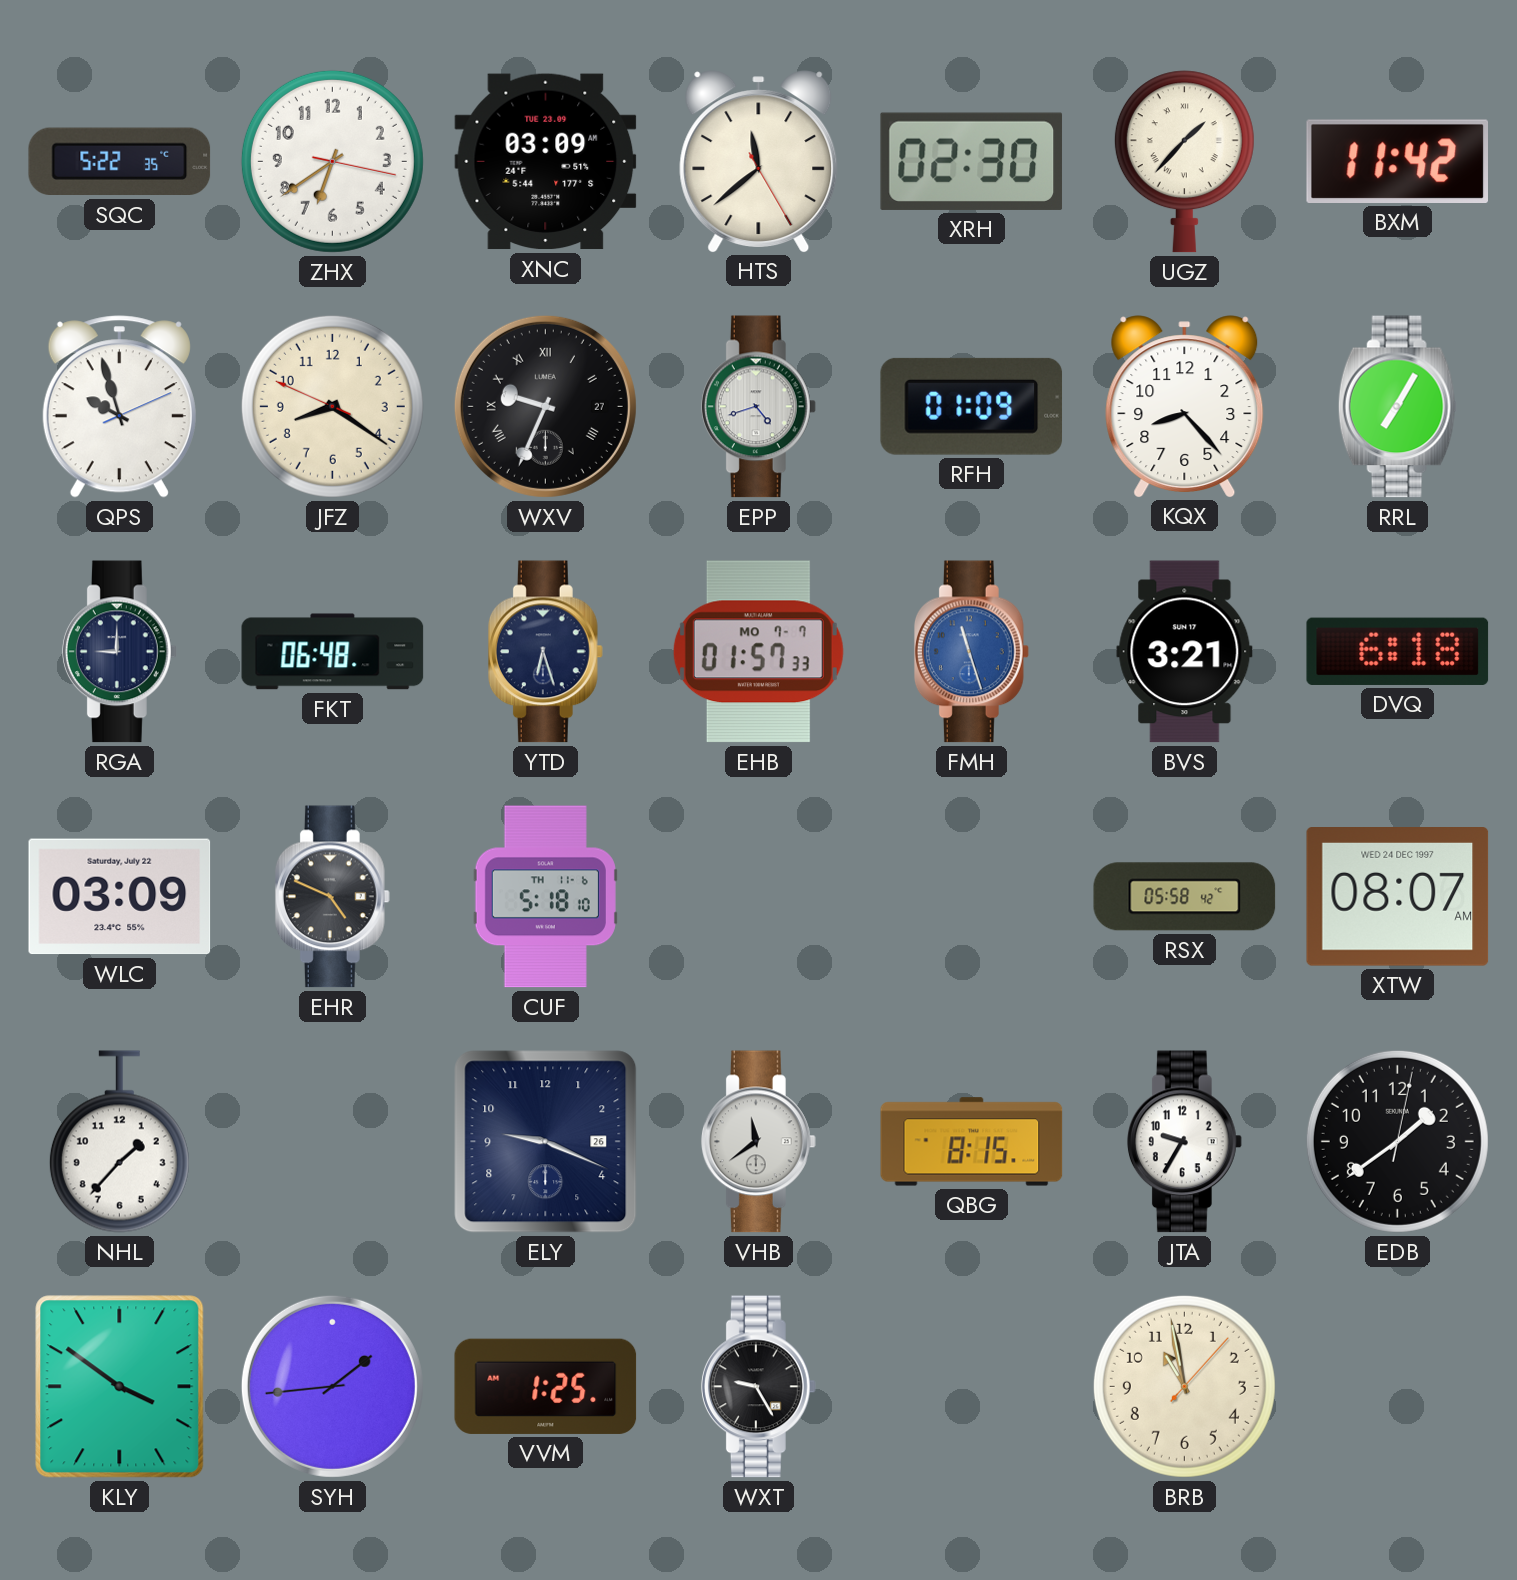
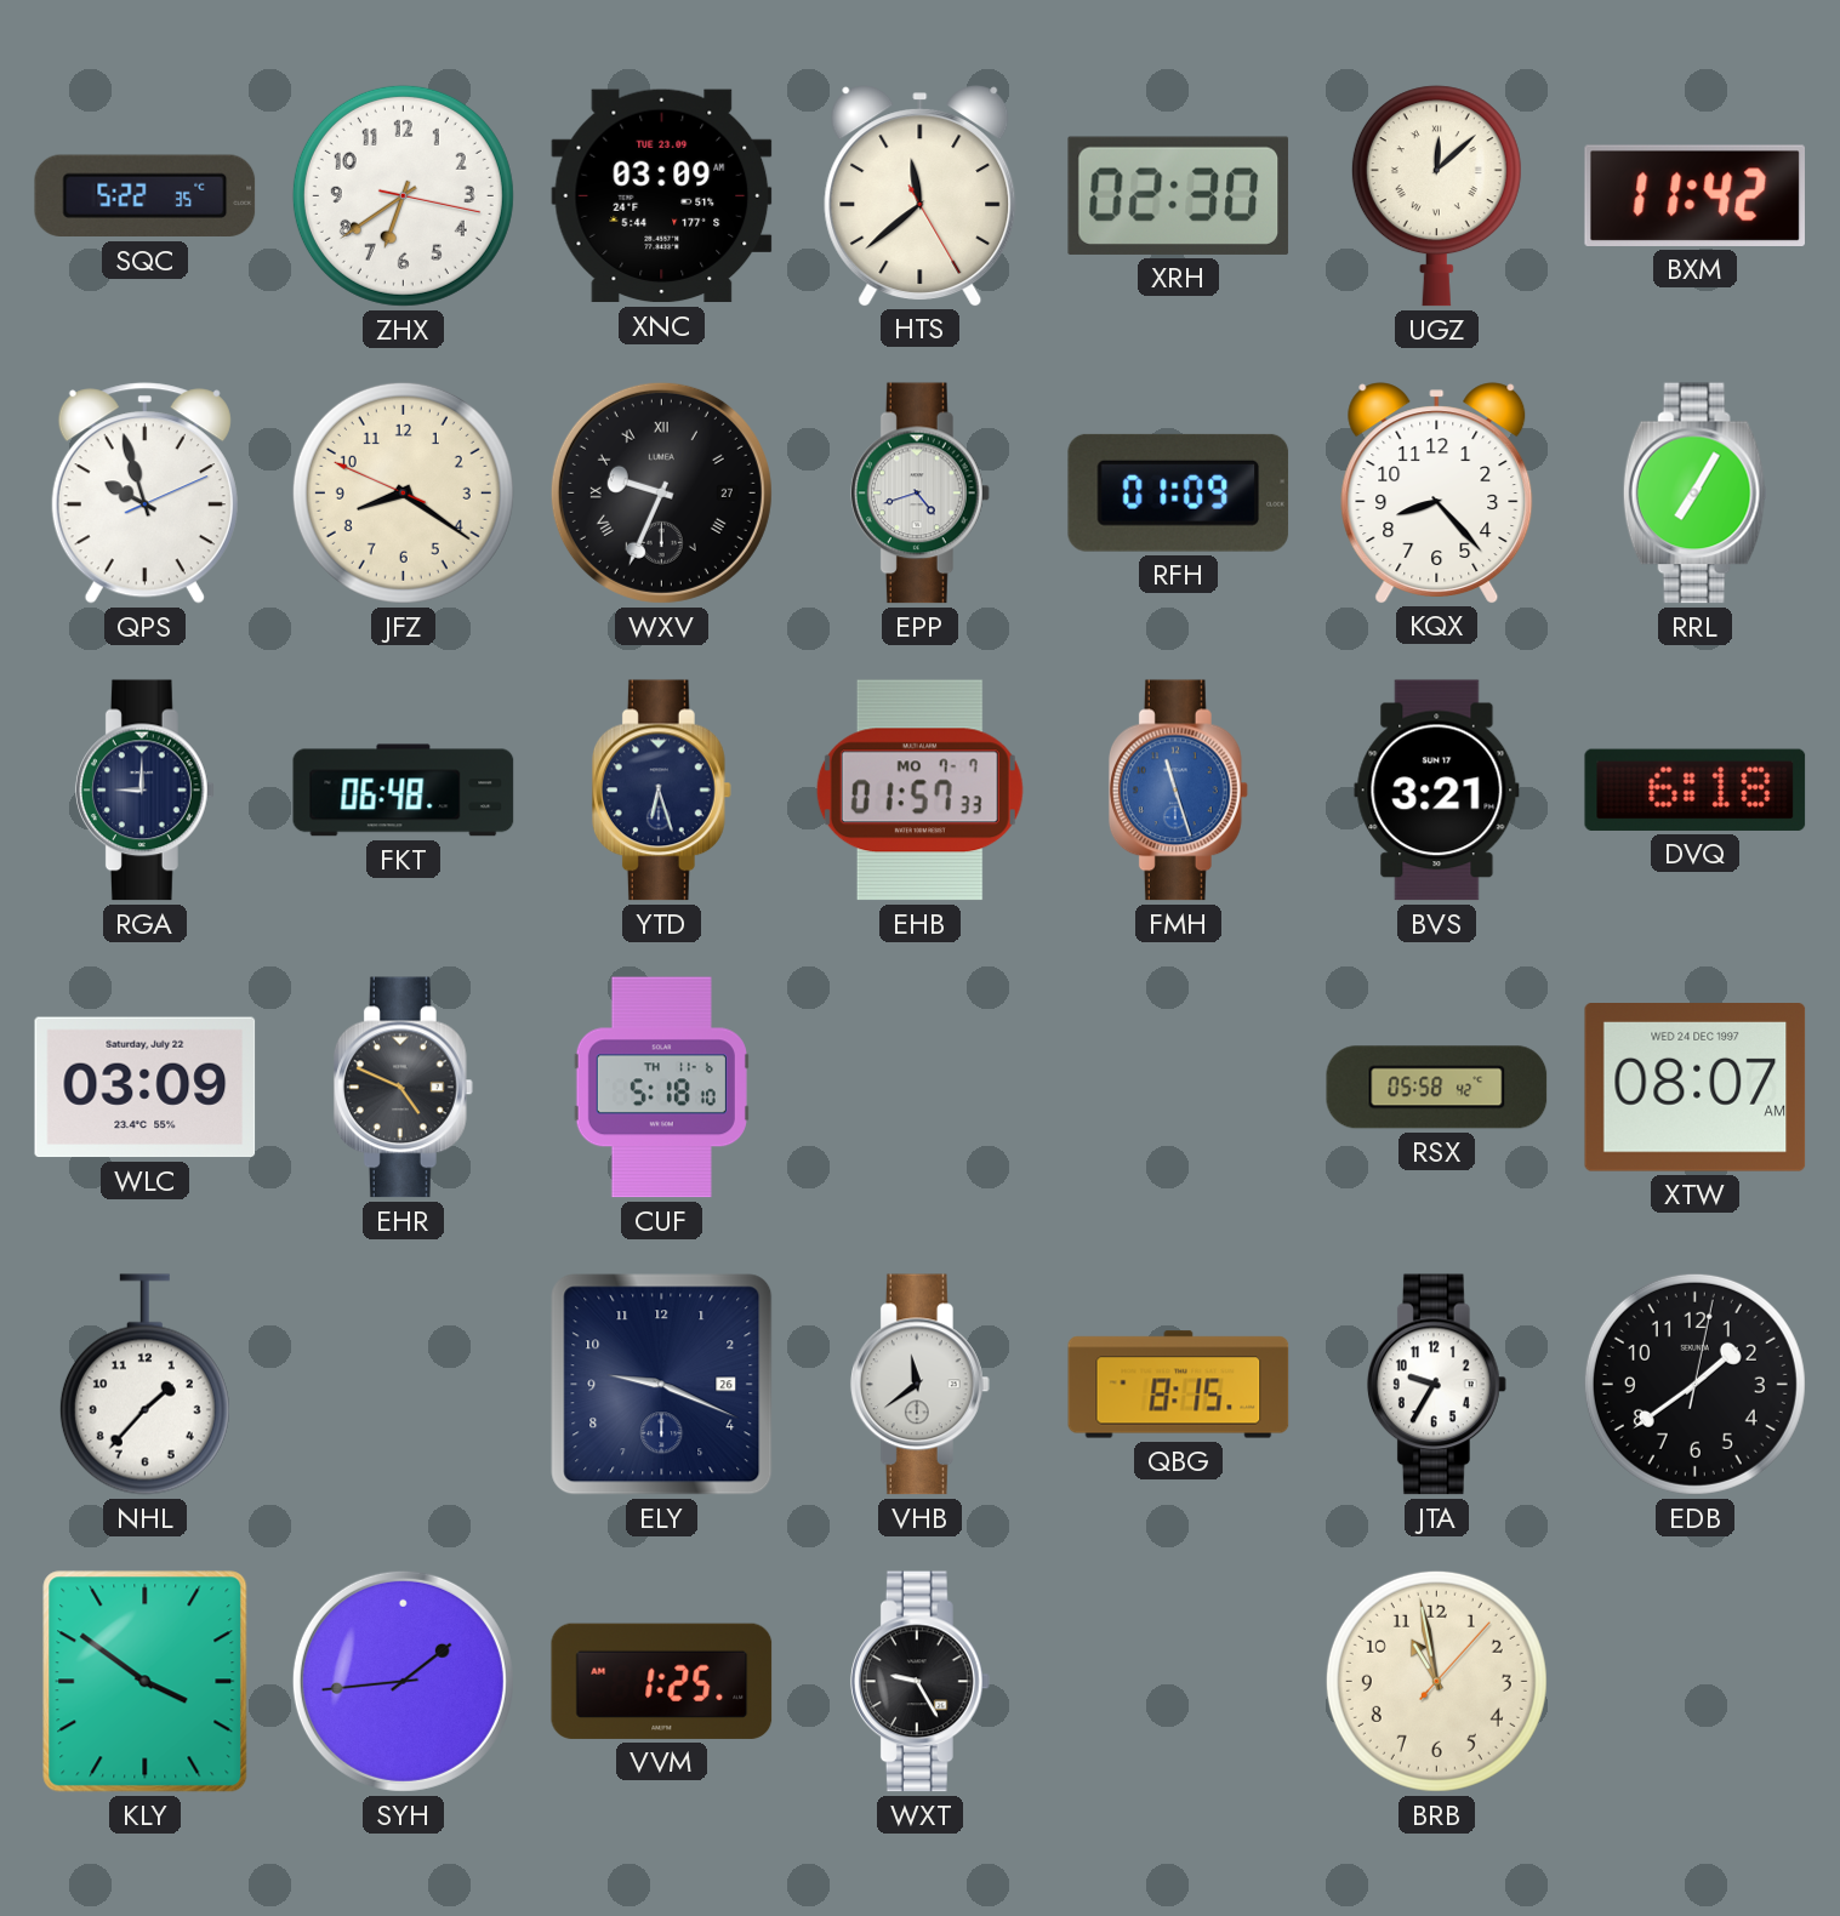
UGZ: 1:37 -> 12:08 (1436, 196)
